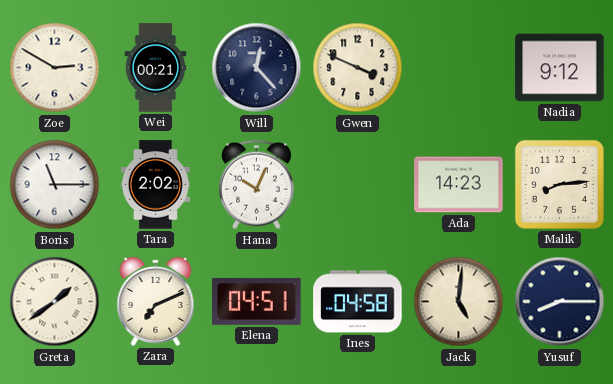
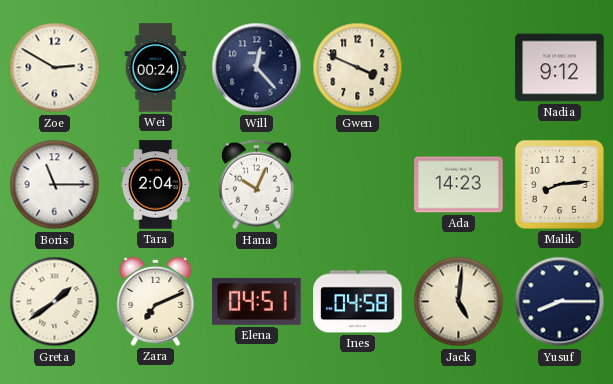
Wei: 00:21 -> 00:24 (156, 68)
Tara: 2:02 -> 2:04 (155, 185)
